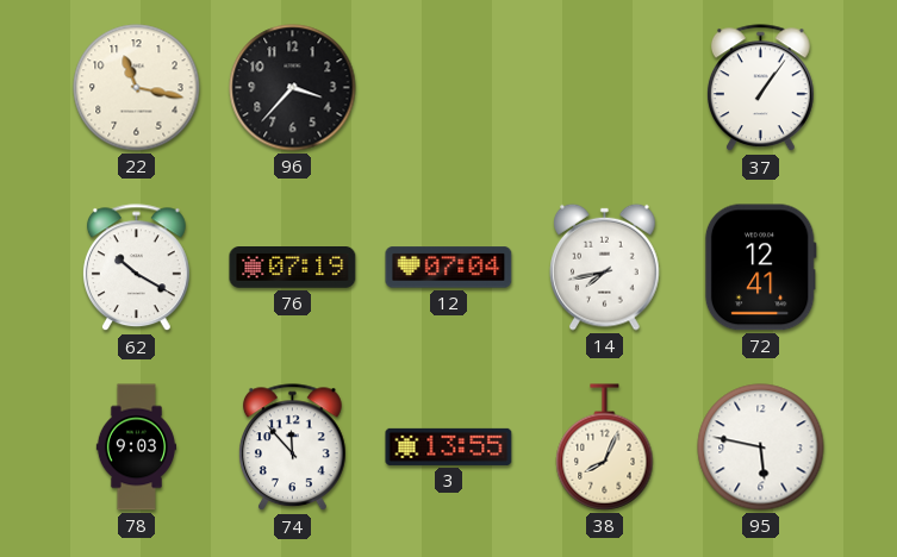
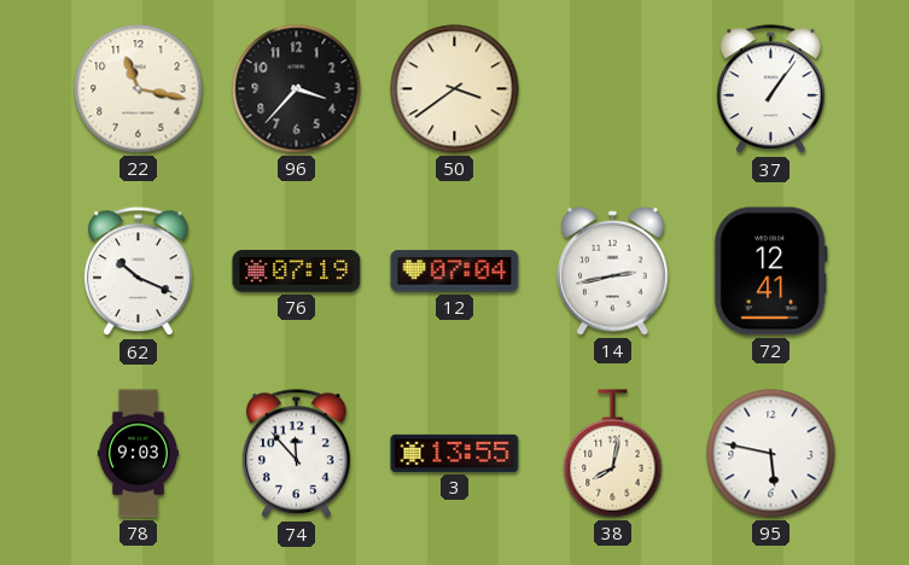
50: none -> 3:39 (455, 89)
62: 10:20 -> 10:19 (138, 272)
14: 7:43 -> 2:43 (613, 270)
38: 8:04 -> 8:02 (613, 454)
